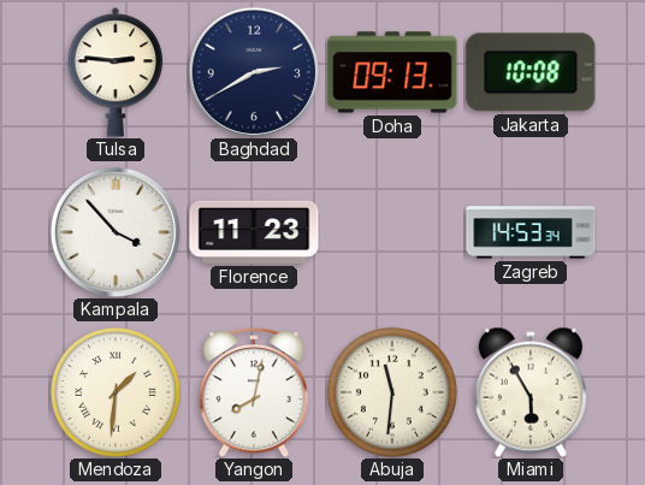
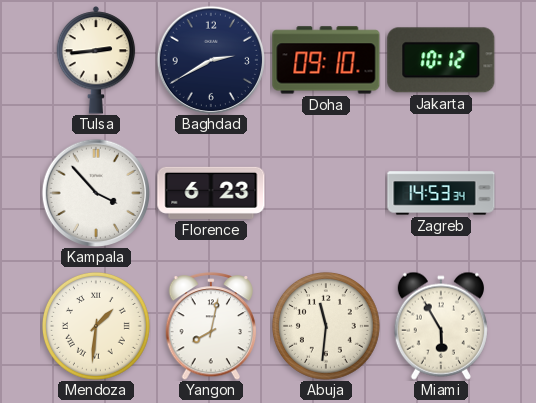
Tulsa: 2:46 -> 2:44 (96, 60)
Doha: 09:13 -> 09:10 (326, 60)
Jakarta: 10:08 -> 10:12 (441, 60)
Florence: 11:23 -> 6:23 (211, 193)
